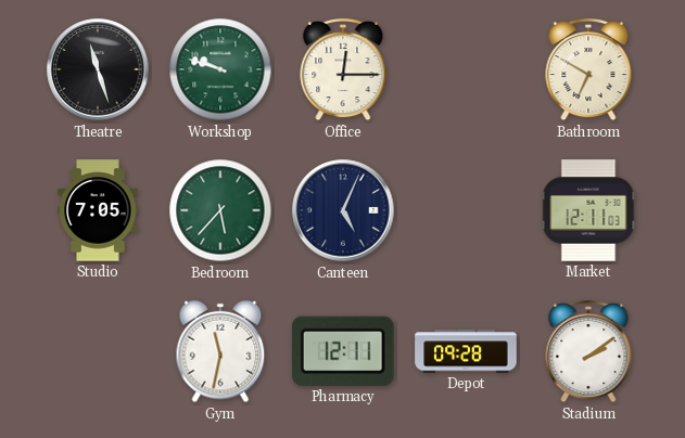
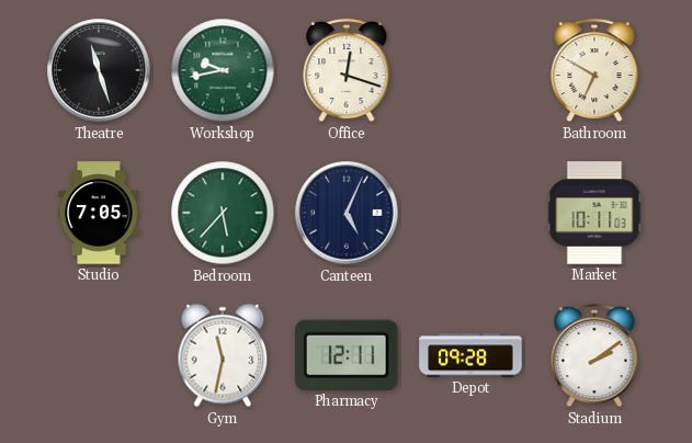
Workshop: 9:48 -> 9:43 (223, 70)
Office: 12:15 -> 12:18 (347, 70)
Market: 12:11 -> 10:11 (594, 213)
